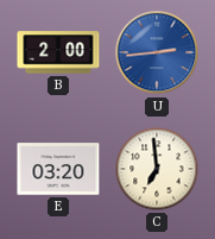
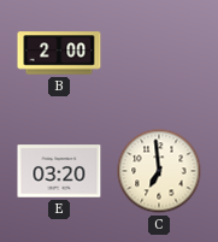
U: 2:44 -> none (157, 52)
